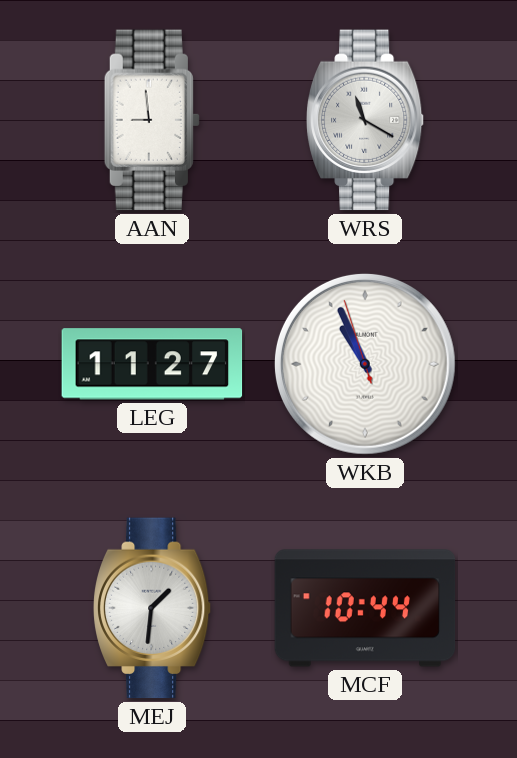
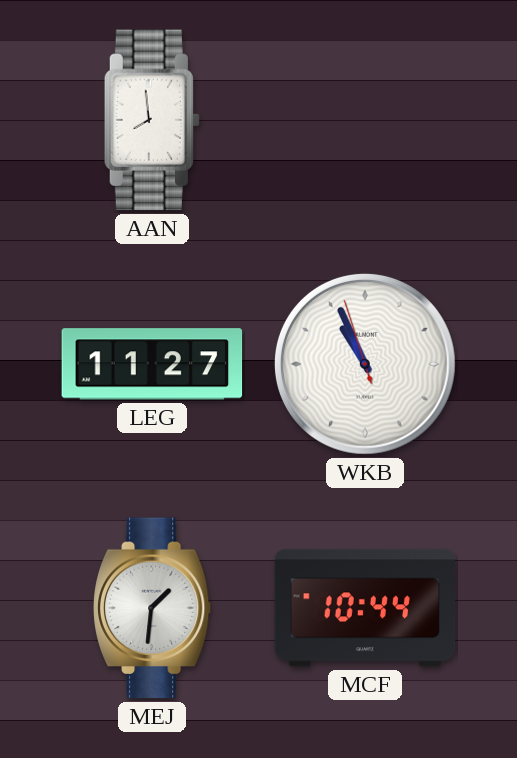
AAN: 8:59 -> 7:59 (152, 120)
WRS: 11:20 -> none (365, 120)
